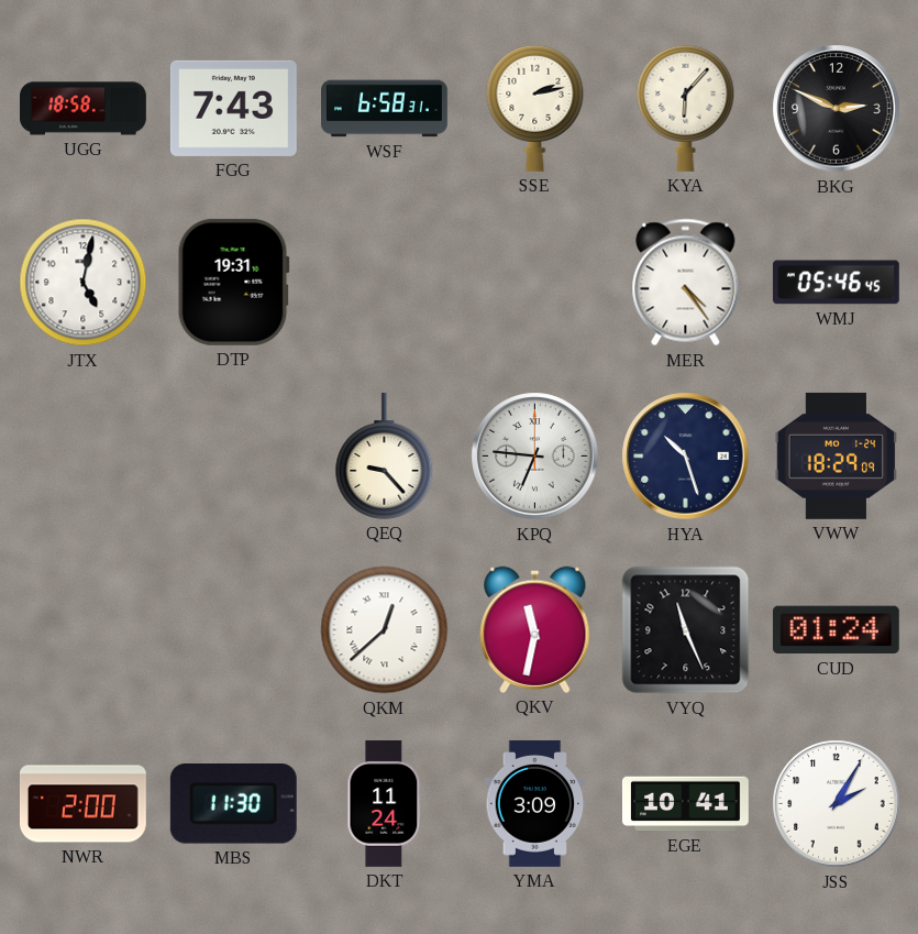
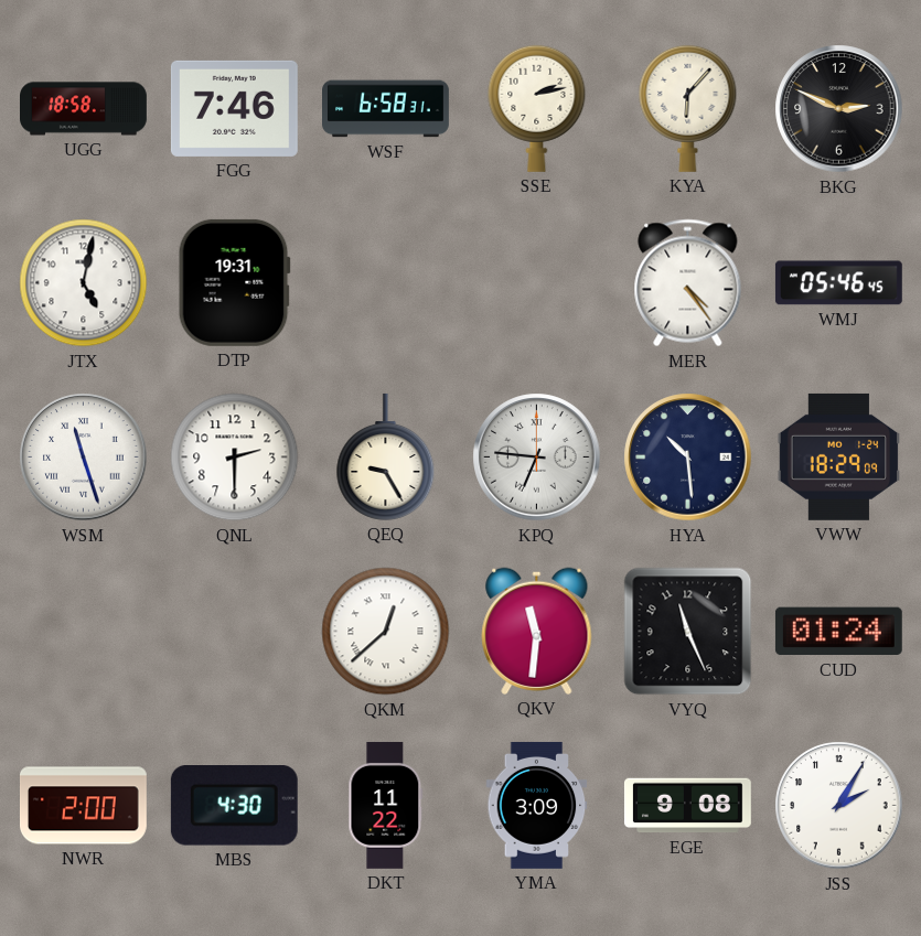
FGG: 7:43 -> 7:46 (234, 108)
WSM: none -> 11:27 (84, 458)
QNL: none -> 2:30 (235, 458)
QEQ: 9:23 -> 9:25 (386, 456)
HYA: 10:27 -> 10:29 (688, 458)
QKV: 11:32 -> 11:31 (537, 631)
MBS: 11:30 -> 4:30 (234, 806)
DKT: 11:24 -> 11:22 (386, 805)
EGE: 10:41 -> 9:08 (688, 806)
